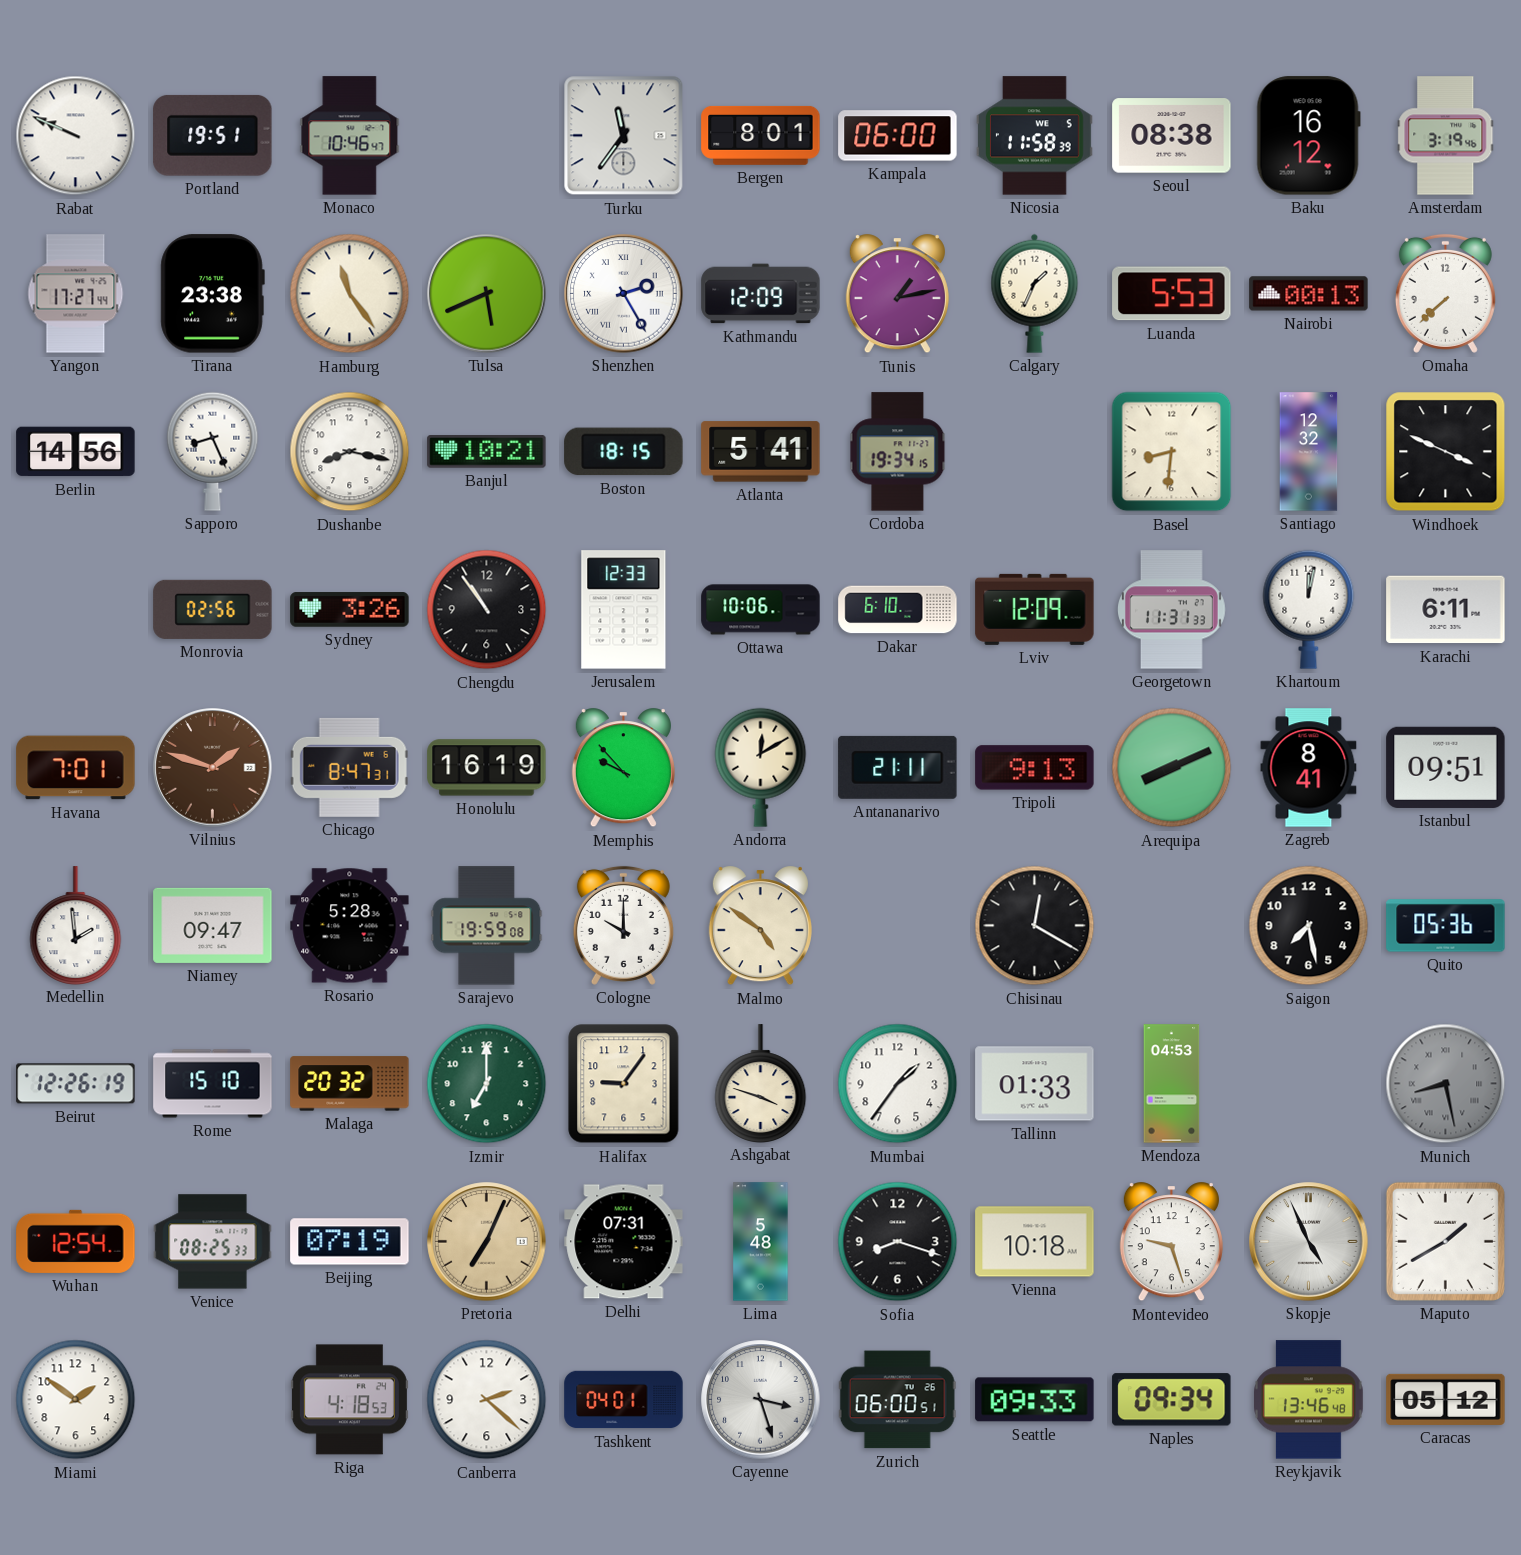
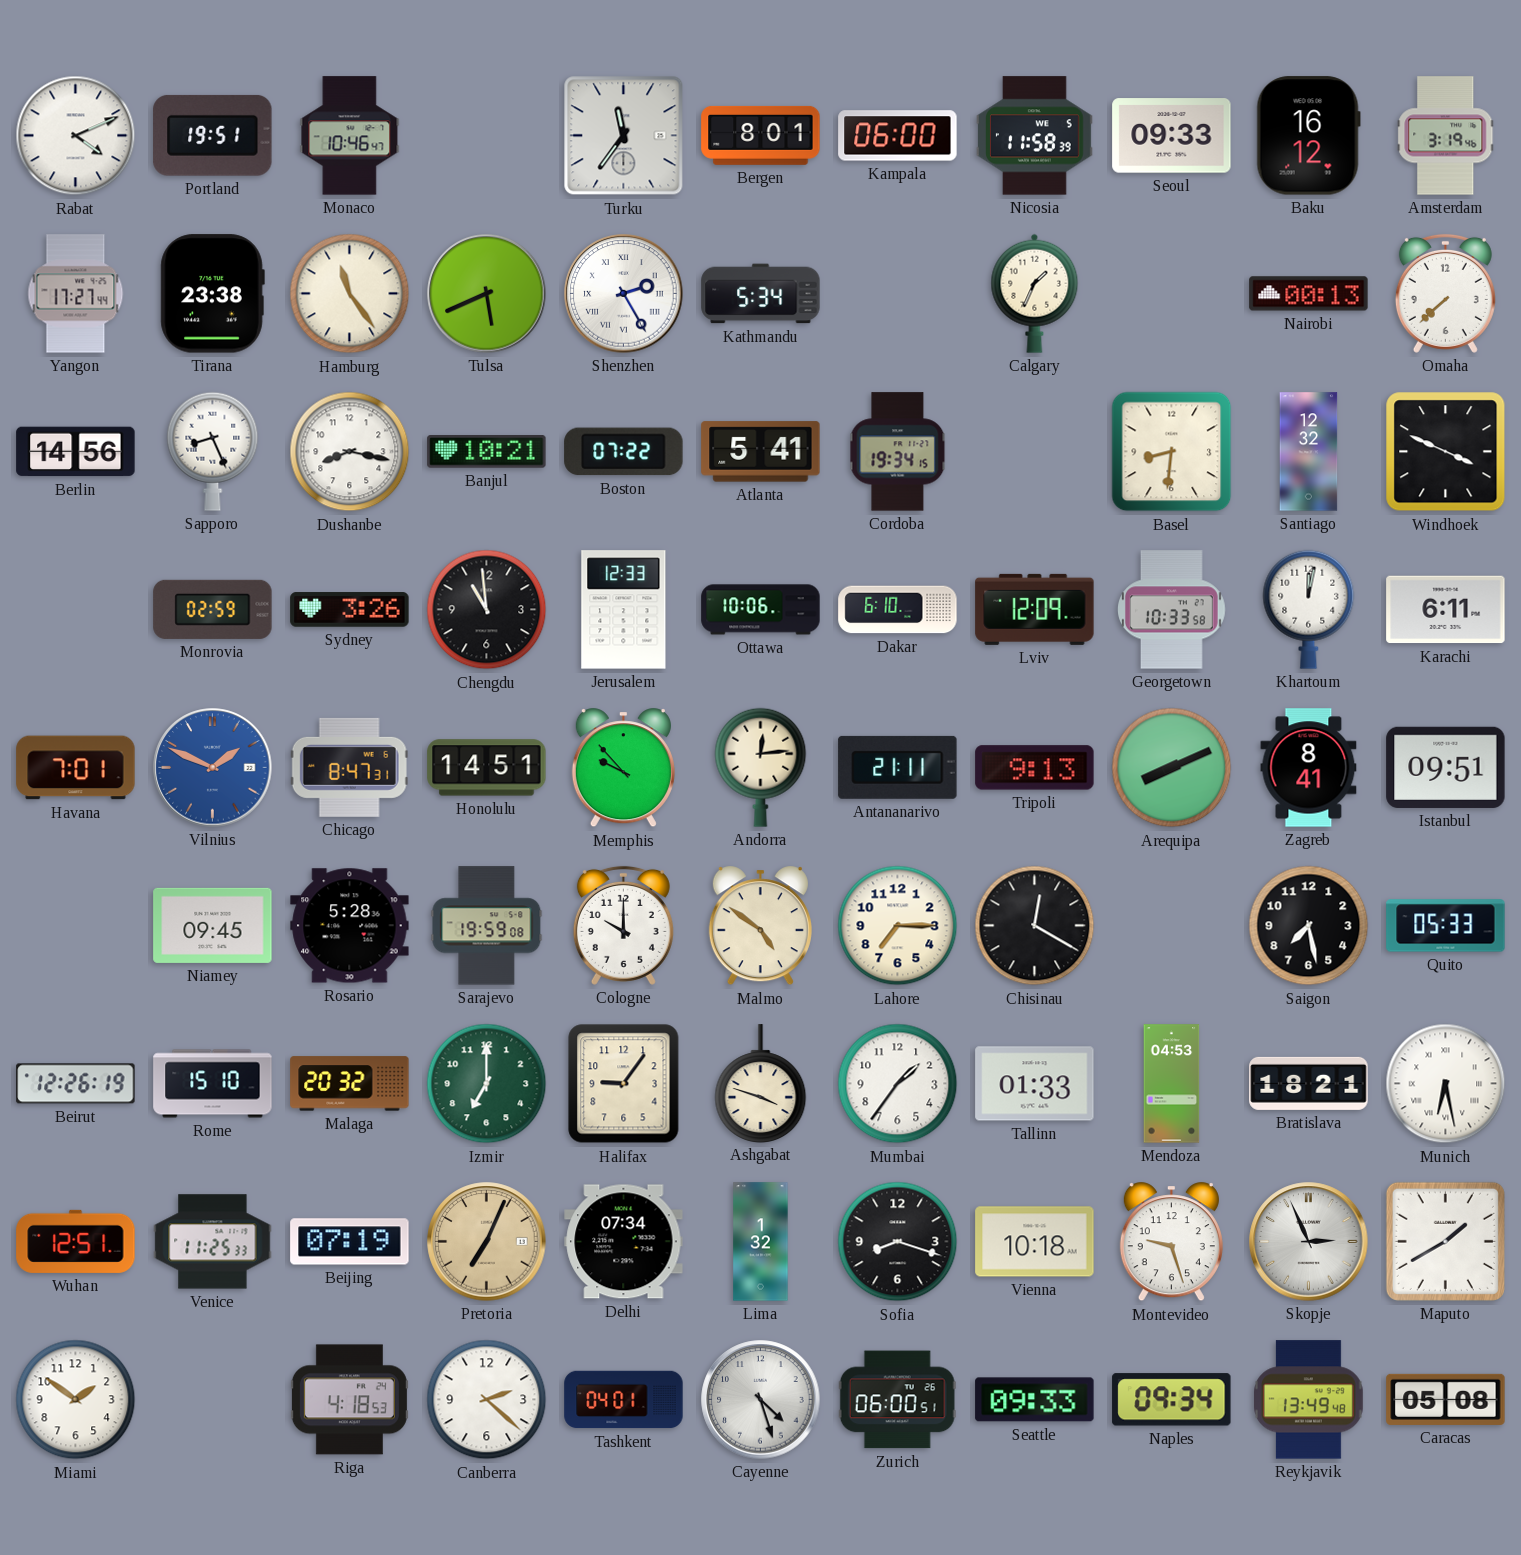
Rabat: 9:49 -> 4:11 (76, 136)
Seoul: 08:38 -> 09:33 (1172, 136)
Kathmandu: 12:09 -> 5:34 (761, 294)
Tunis: 1:13 -> none (897, 294)
Luanda: 5:53 -> none (1172, 294)
Boston: 18:15 -> 07:22 (624, 452)
Monrovia: 02:56 -> 02:59 (213, 609)
Chengdu: 10:54 -> 10:59 (487, 610)
Georgetown: 11:31 -> 10:33 (1172, 610)
Vilnius: 1:48 -> 1:49 (213, 768)
Vilnius dial: brown -> blue (213, 768)
Honolulu: 16:19 -> 14:51 (487, 768)
Andorra: 12:10 -> 12:14 (761, 767)
Medellin: 1:59 -> none (76, 925)
Niamey: 09:47 -> 09:45 (213, 925)
Lahore: none -> 7:15 (898, 926)
Quito: 05:36 -> 05:33 (1446, 926)
Bratislava: none -> 18:21 (1309, 1083)
Munich: 8:28 -> 6:28 (1446, 1084)
Munich dial: grey -> white (1446, 1084)
Wuhan: 12:54 -> 12:51 (76, 1241)
Venice: 08:25 -> 11:25 (213, 1242)
Delhi: 07:31 -> 07:34 (624, 1242)
Lima: 5:48 -> 1:32 (761, 1242)
Skopje: 4:56 -> 2:56 (1309, 1242)
Cayenne: 3:27 -> 4:27 (761, 1400)
Reykjavik: 13:46 -> 13:49 (1309, 1400)
Caracas: 05:12 -> 05:08 (1446, 1399)
